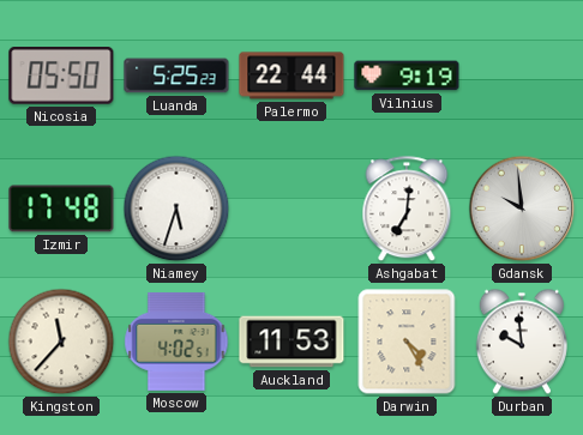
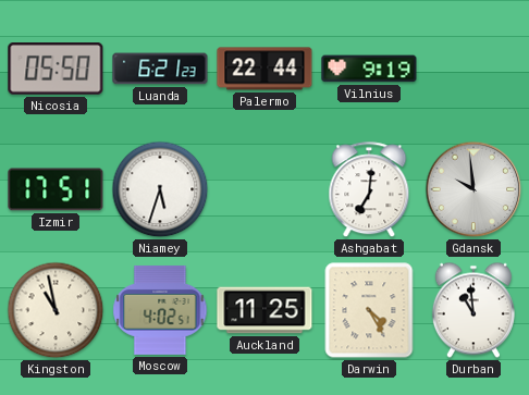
Luanda: 5:25 -> 6:21 (160, 69)
Izmir: 17:48 -> 17:51 (56, 189)
Kingston: 11:37 -> 10:58 (56, 310)
Auckland: 11:53 -> 11:25 (264, 310)
Durban: 9:59 -> 10:59 (473, 310)
